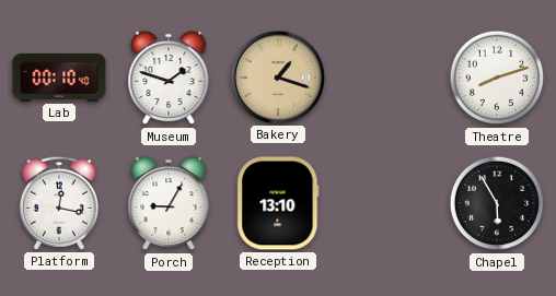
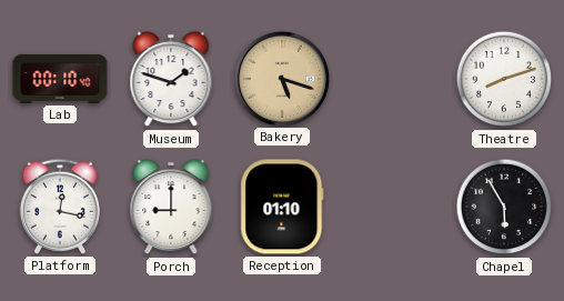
Bakery: 1:18 -> 5:18 (281, 78)
Porch: 9:05 -> 9:00 (171, 207)
Reception: 13:10 -> 01:10 (282, 207)
